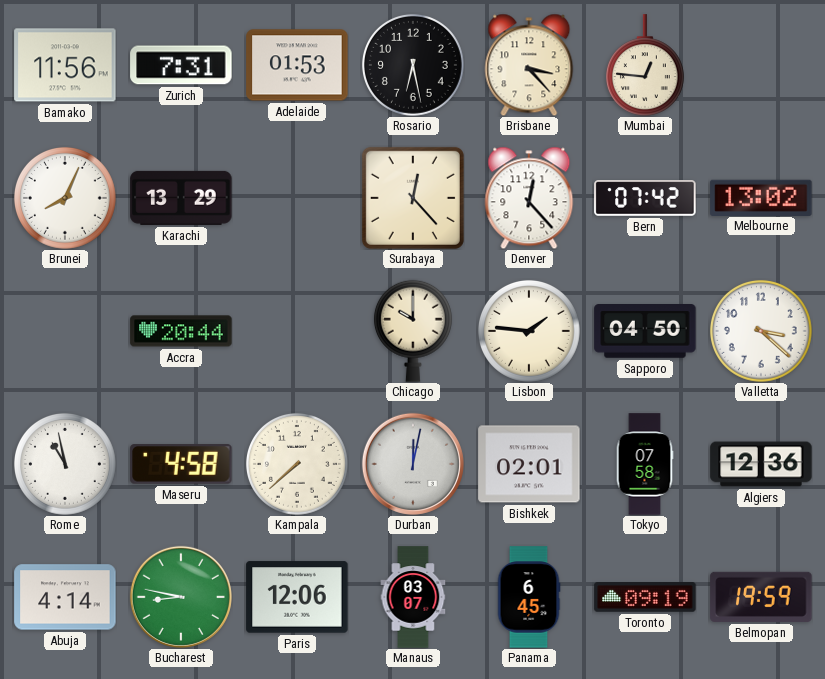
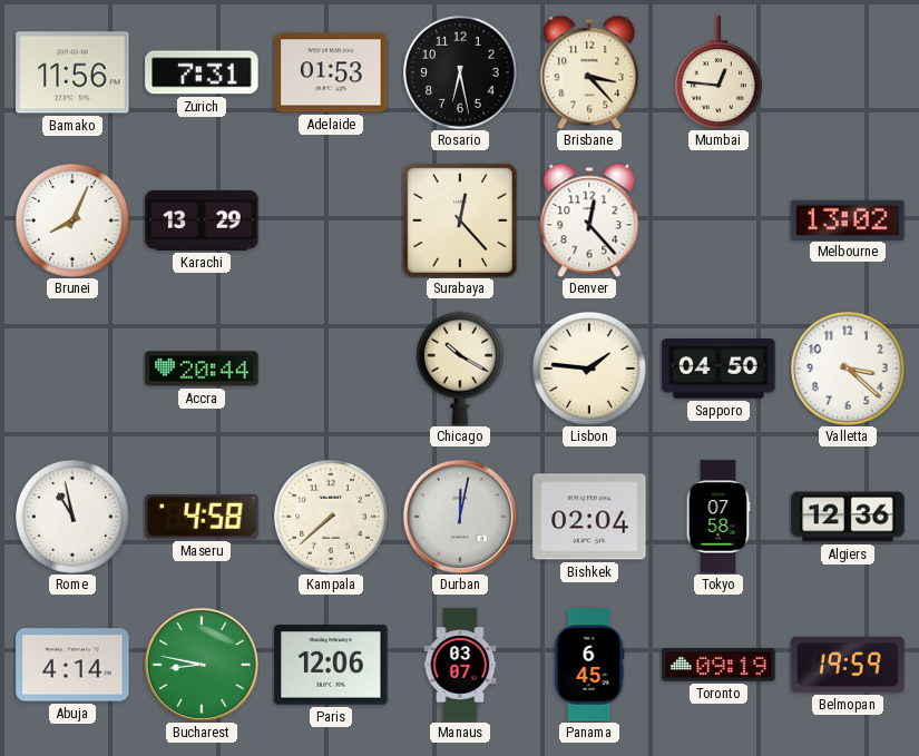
Bern: 07:42 -> none (645, 198)
Chicago: 10:00 -> 10:20 (460, 369)
Bishkek: 02:01 -> 02:04 (589, 517)
